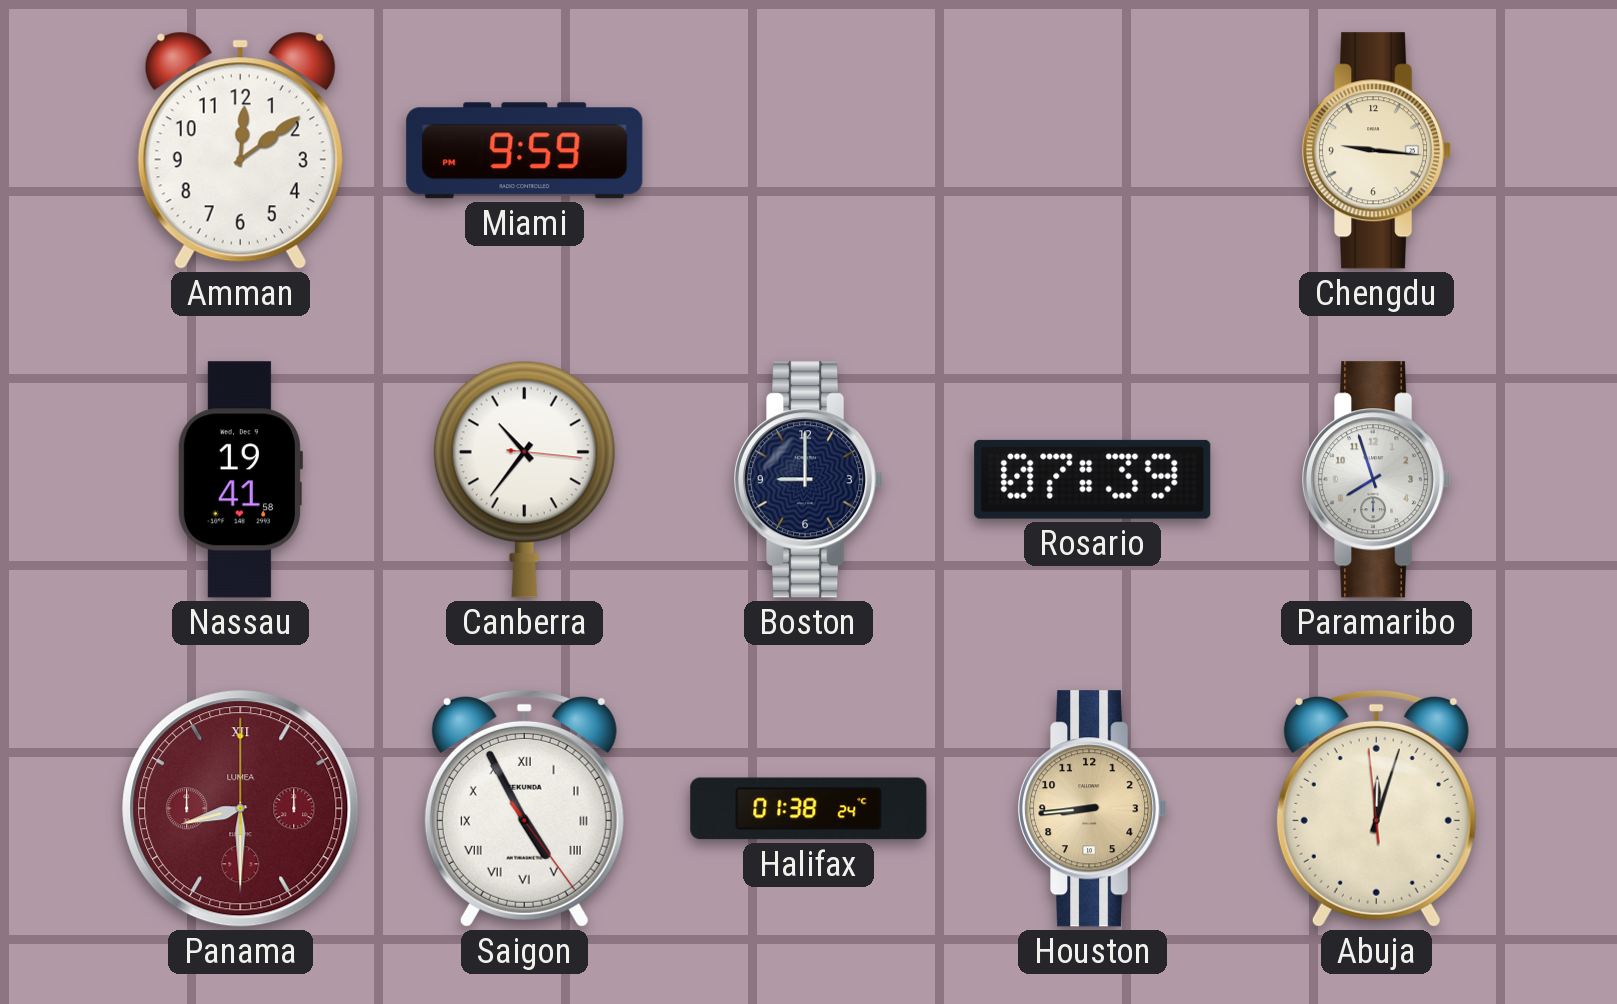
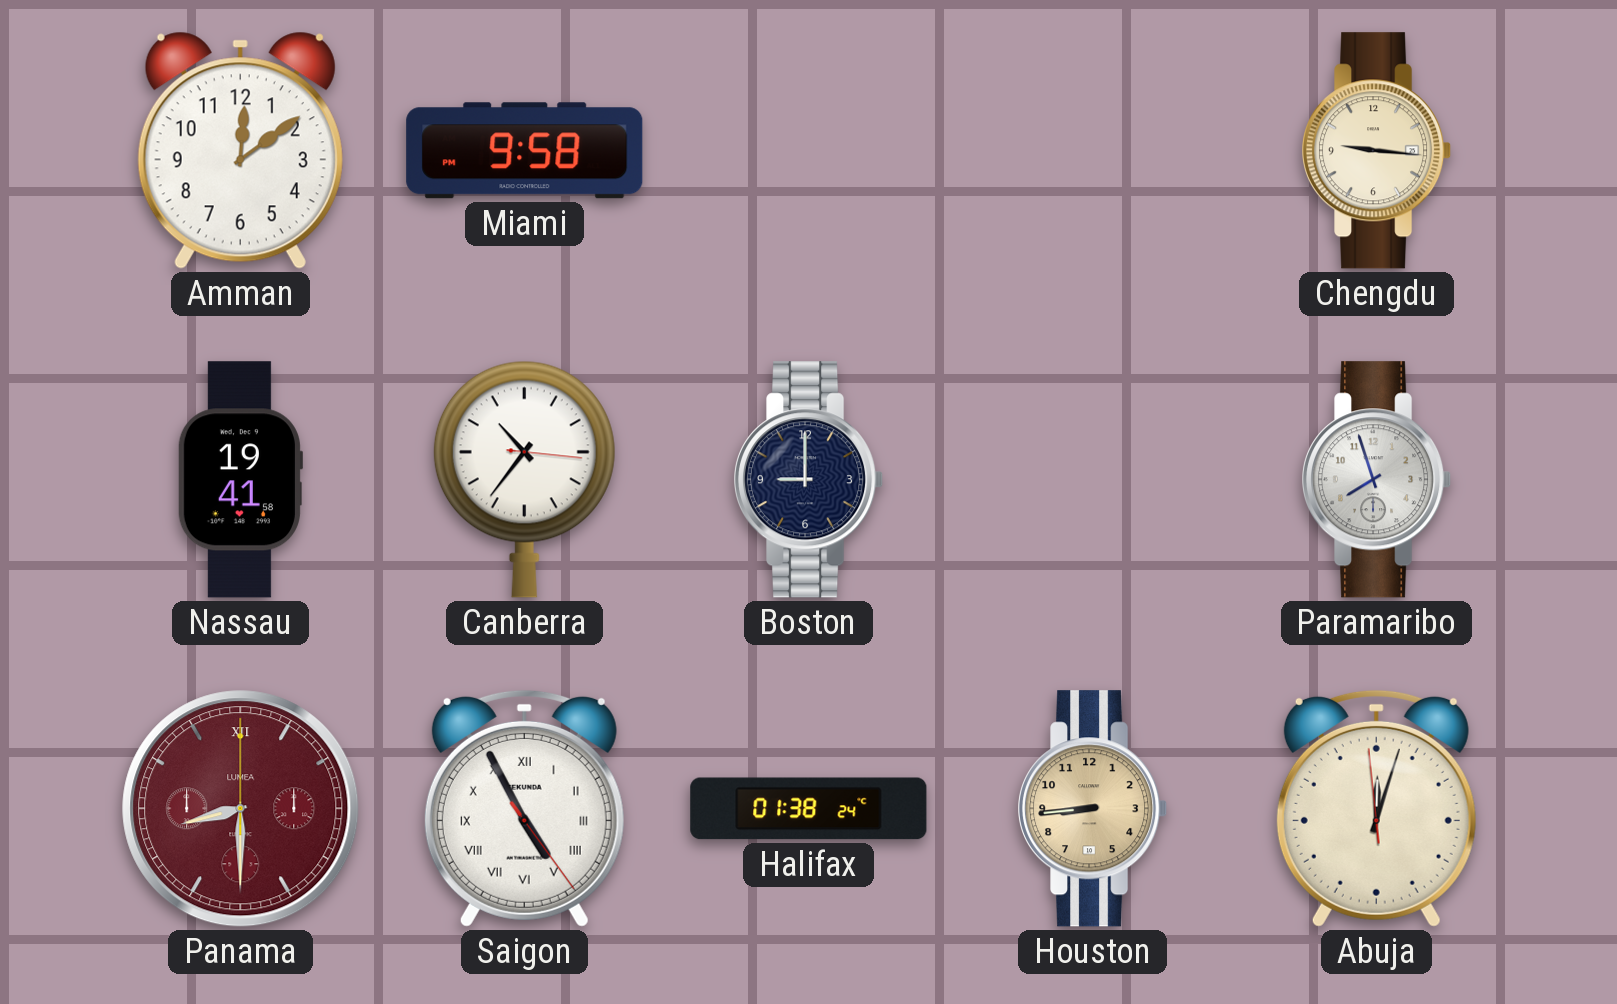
Miami: 9:59 -> 9:58 (525, 151)
Rosario: 07:39 -> none (1093, 479)
